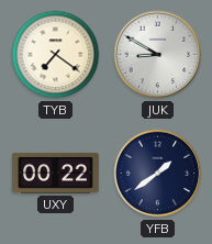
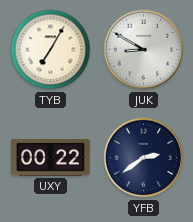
TYB: 7:21 -> 7:05 (51, 50)
YFB: 1:39 -> 2:39 (144, 158)
